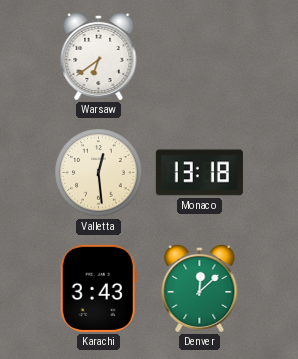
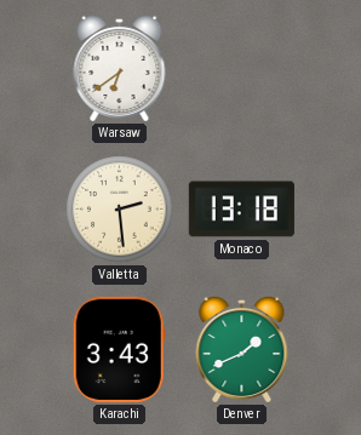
Valletta: 12:29 -> 2:29 (120, 210)
Denver: 12:08 -> 1:41 (242, 349)
